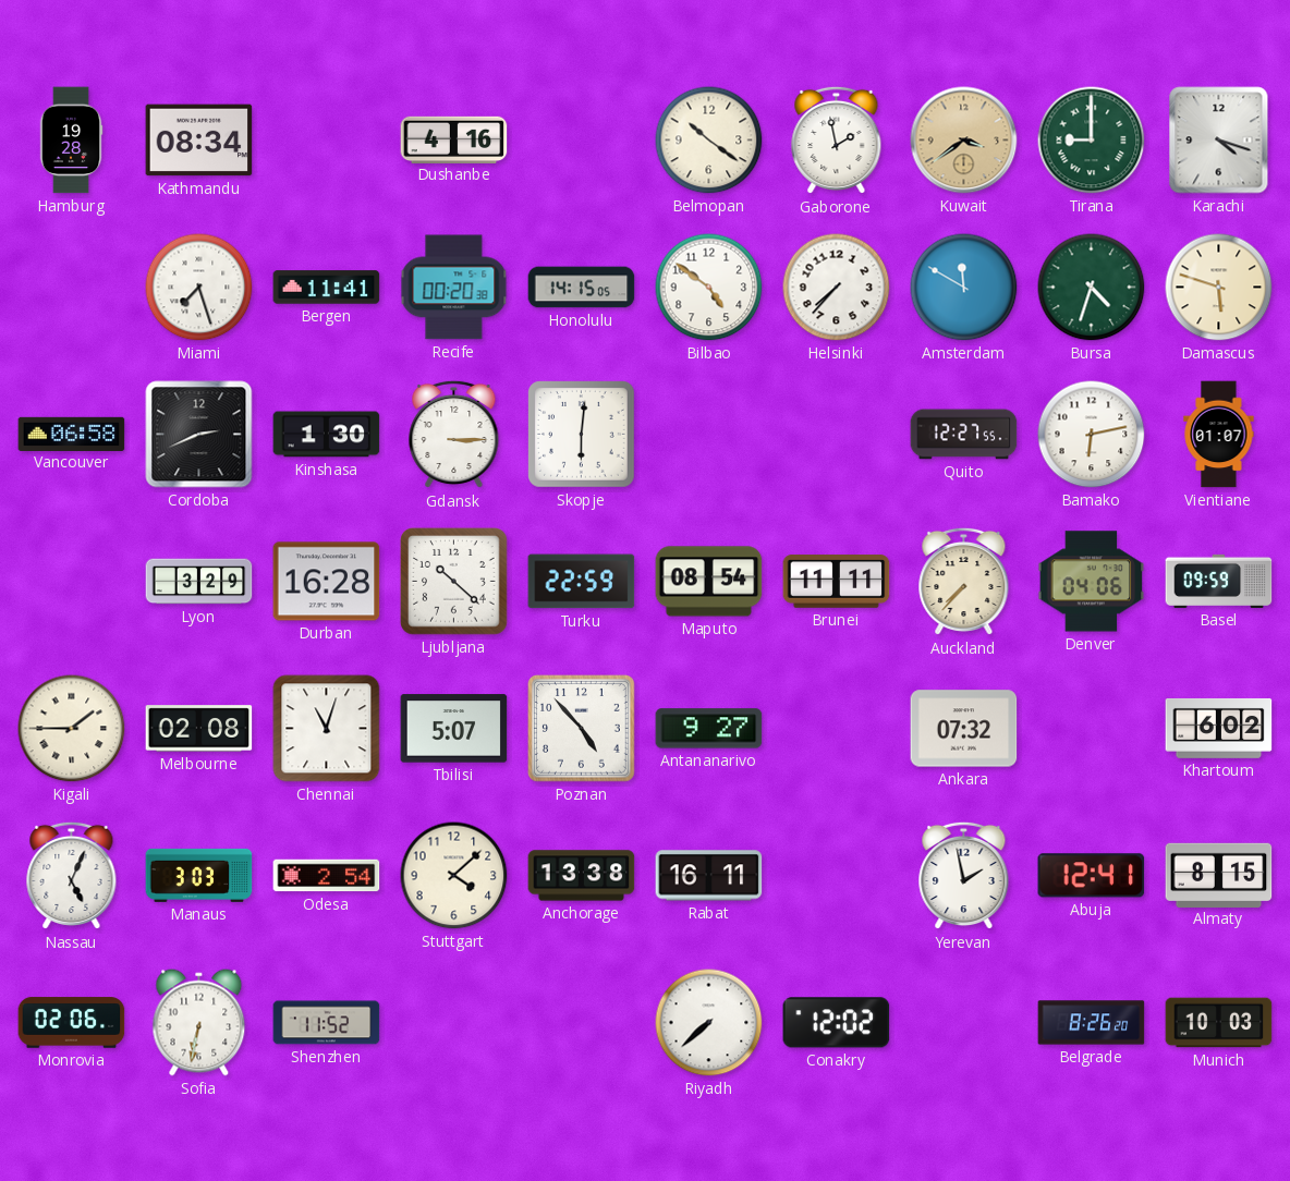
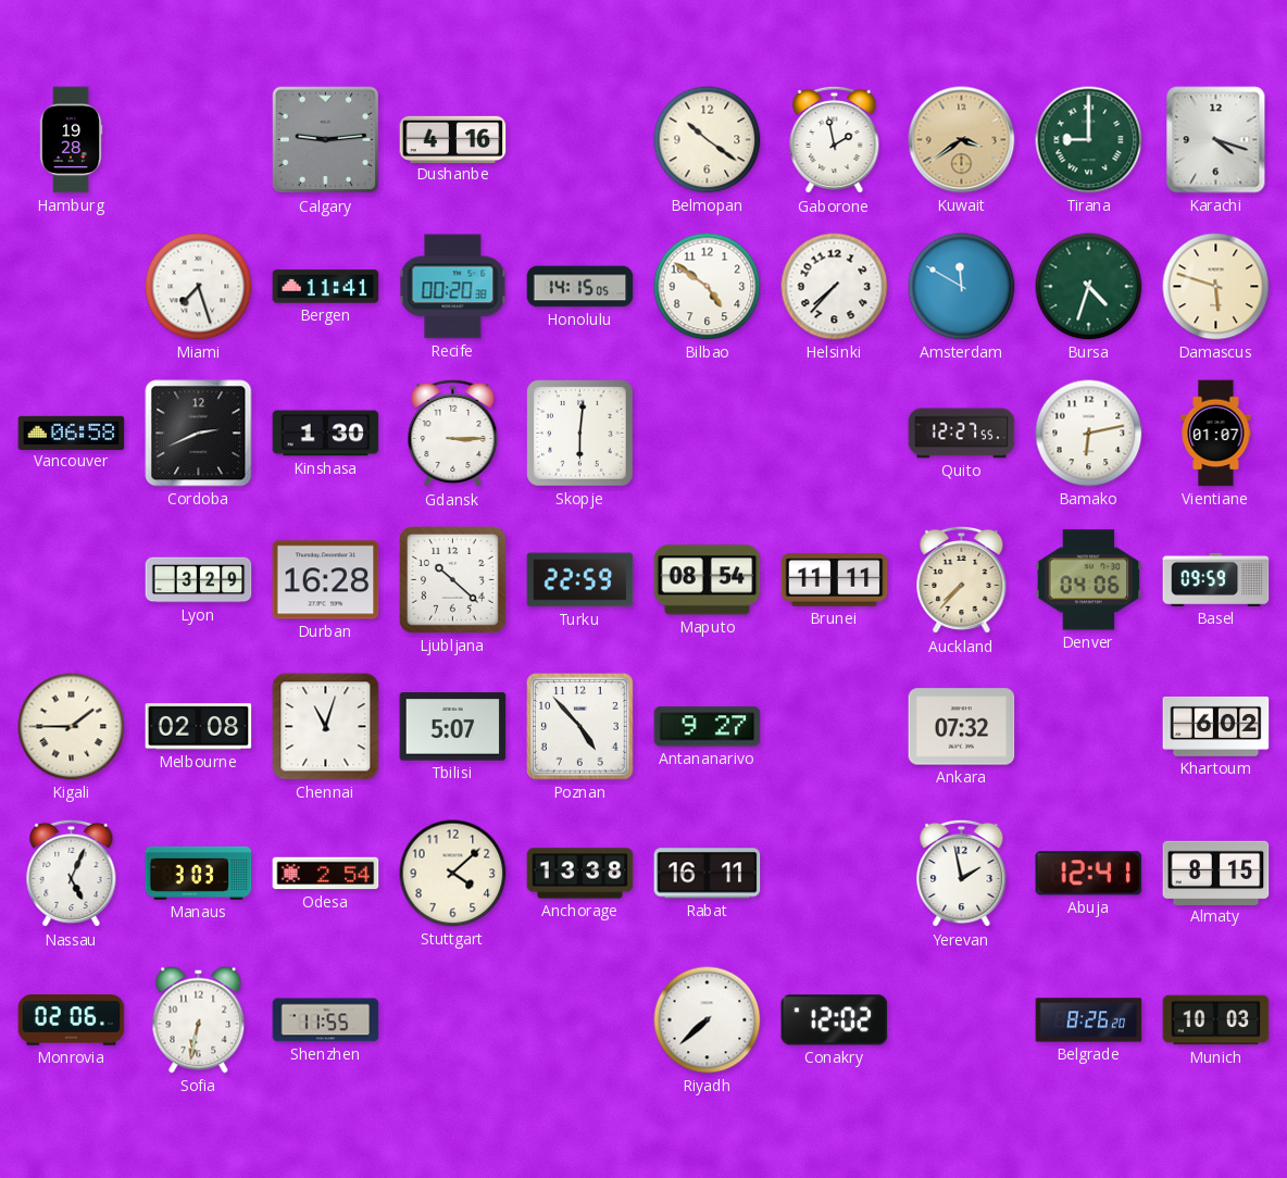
Kathmandu: 08:34 -> none (199, 141)
Calgary: none -> 9:14 (326, 140)
Shenzhen: 11:52 -> 11:55 (326, 1020)
